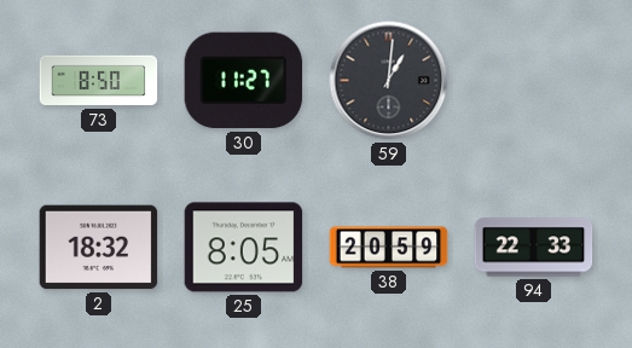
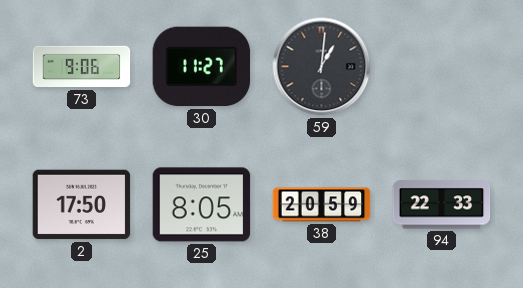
73: 8:50 -> 9:06 (82, 67)
2: 18:32 -> 17:50 (82, 205)
